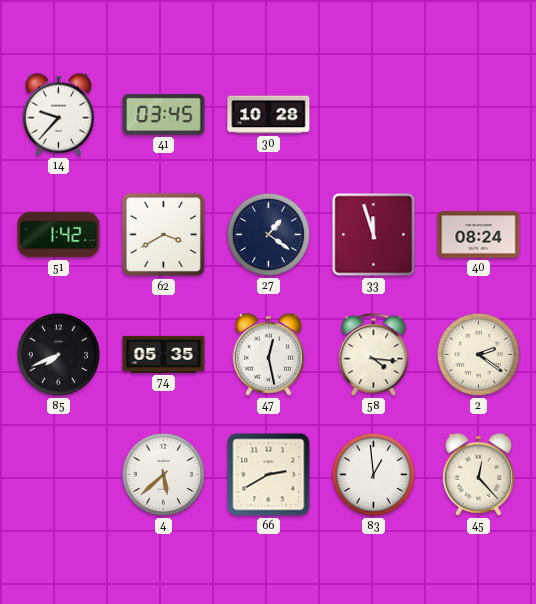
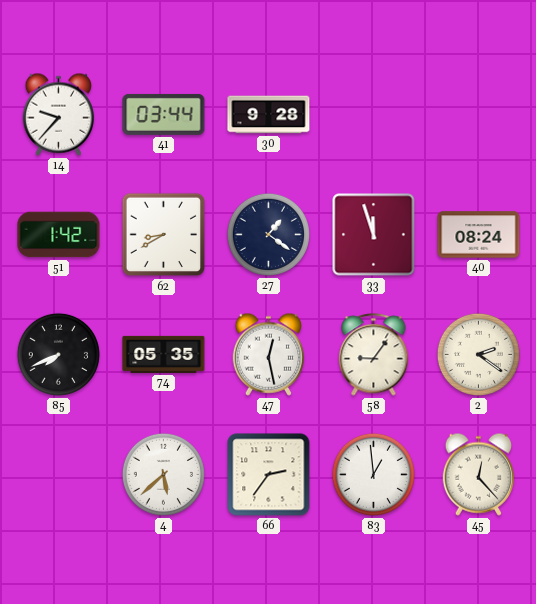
41: 03:45 -> 03:44 (164, 114)
30: 10:28 -> 9:28 (269, 115)
62: 3:40 -> 8:40 (164, 235)
58: 4:16 -> 9:06 (374, 355)
66: 2:40 -> 2:36 (269, 475)
